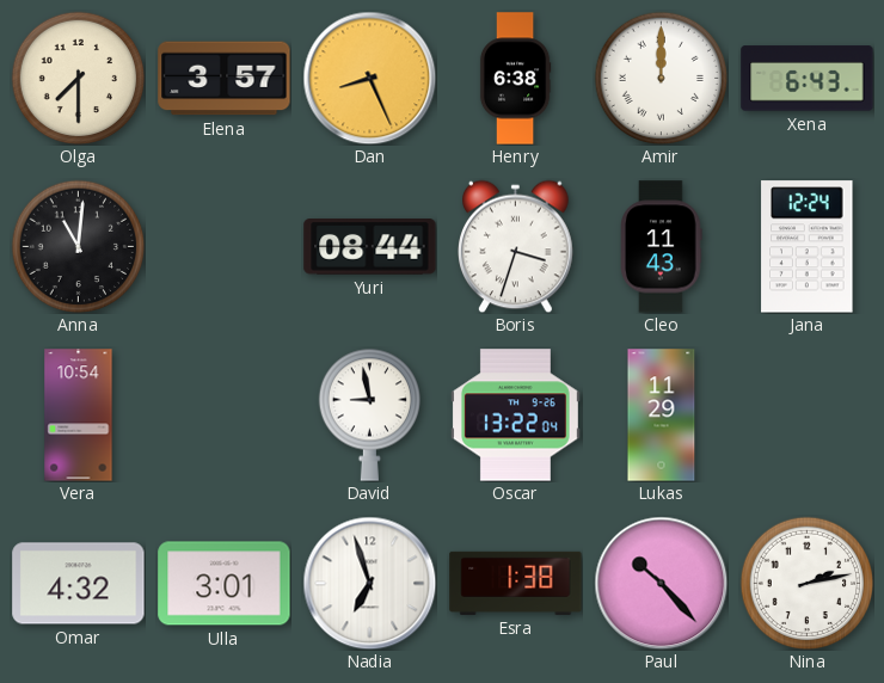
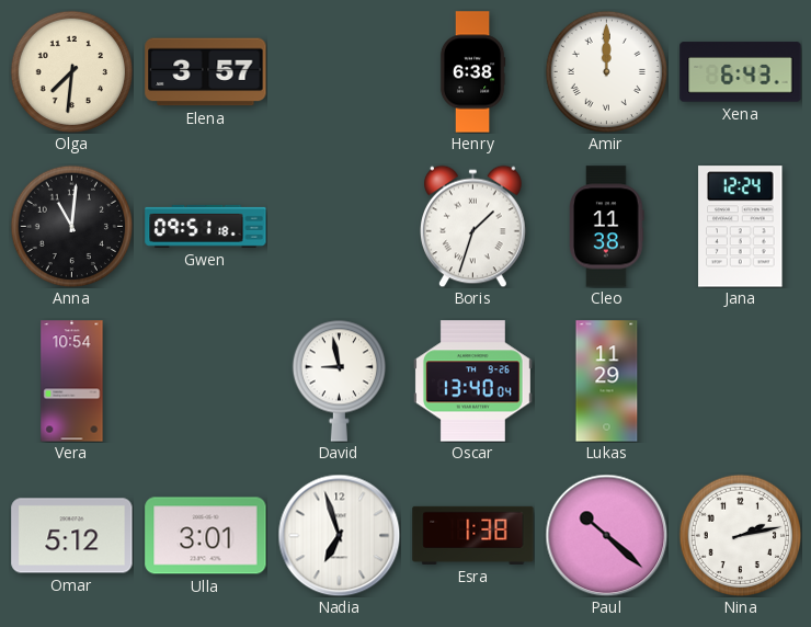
Olga: 7:30 -> 7:31 (71, 71)
Dan: 8:26 -> none (369, 78)
Gwen: none -> 09:51 (206, 226)
Yuri: 08:44 -> none (370, 247)
Boris: 3:33 -> 1:33 (473, 226)
Cleo: 11:43 -> 11:38 (607, 227)
Oscar: 13:22 -> 13:40 (472, 381)
Omar: 4:32 -> 5:12 (72, 536)
Paul: 10:23 -> 10:22 (606, 535)
